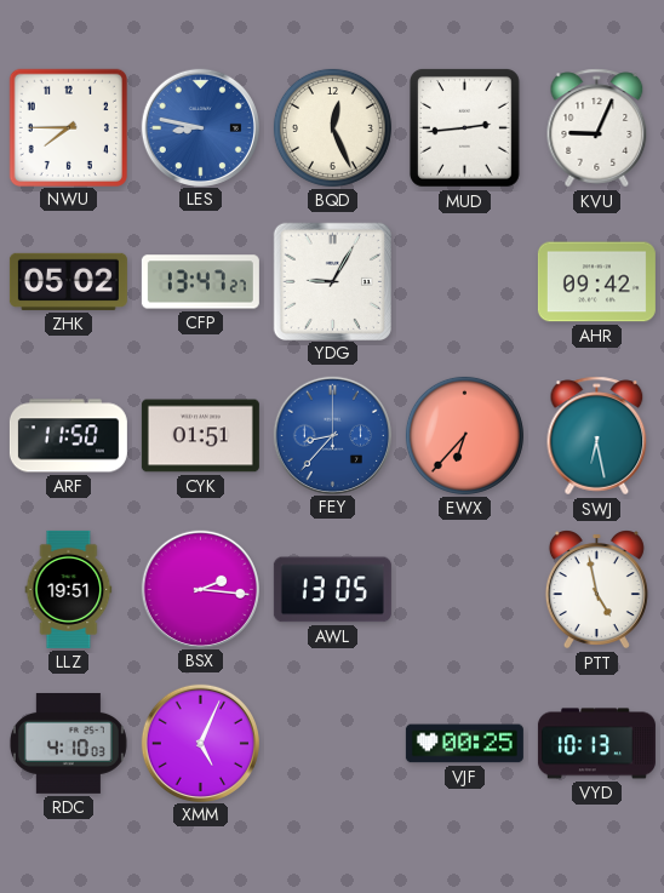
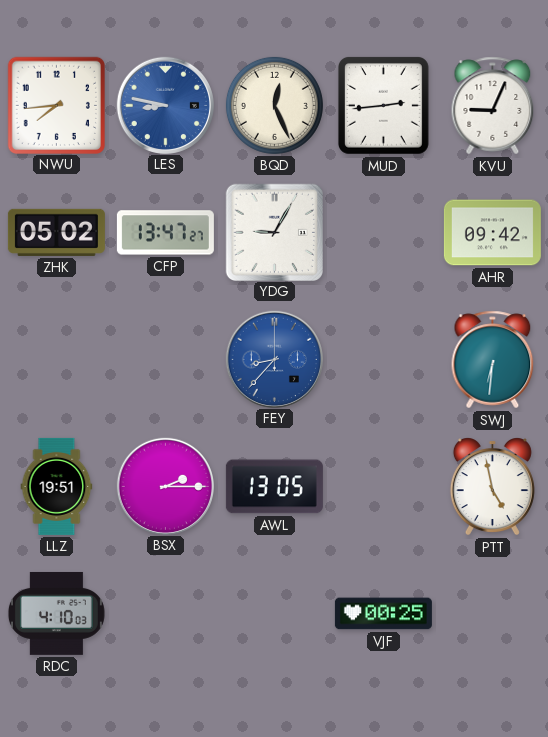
NWU: 7:45 -> 7:44 (56, 105)
ARF: 11:50 -> none (68, 436)
CYK: 01:51 -> none (200, 436)
EWX: 6:37 -> none (464, 435)
SWJ: 6:28 -> 6:31 (493, 360)
BSX: 2:16 -> 2:15 (165, 486)
XMM: 5:04 -> none (200, 743)
VYD: 10:13 -> none (596, 744)
